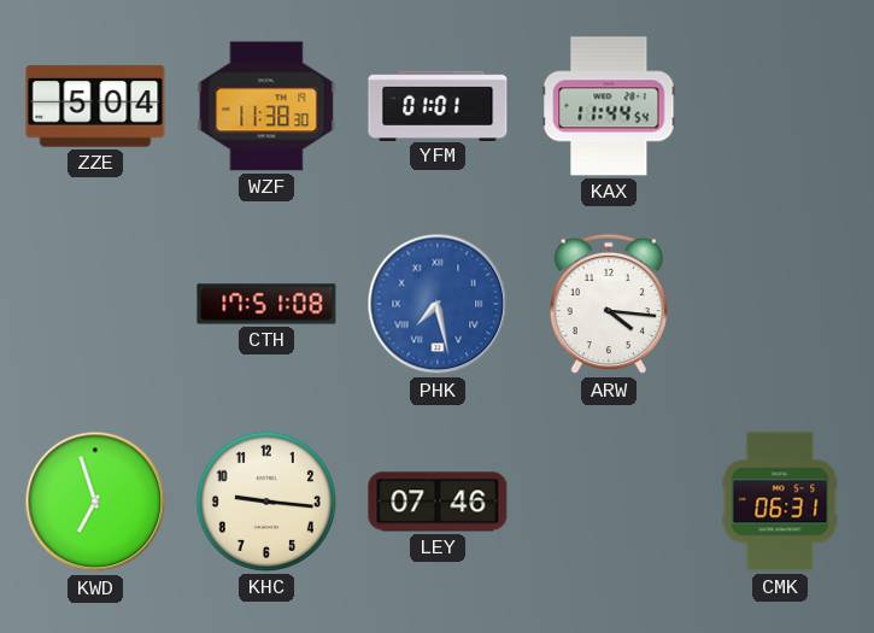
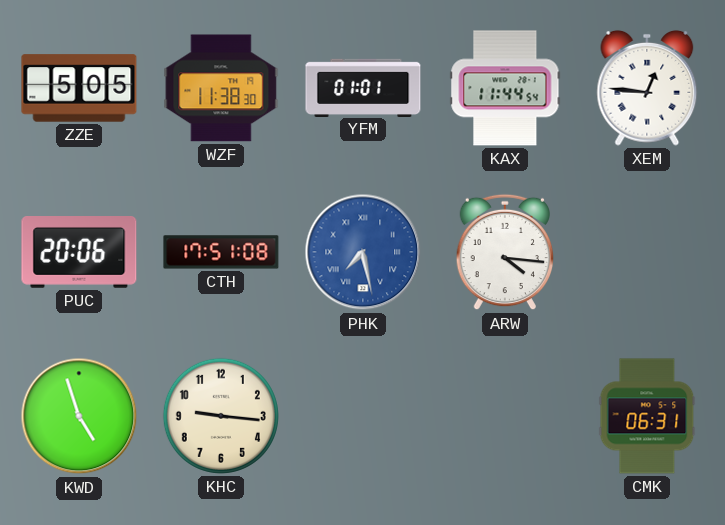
ZZE: 5:04 -> 5:05 (79, 88)
XEM: none -> 12:46 (647, 88)
PUC: none -> 20:06 (79, 253)
KWD: 6:57 -> 4:57 (79, 416)
LEY: 07:46 -> none (438, 502)
